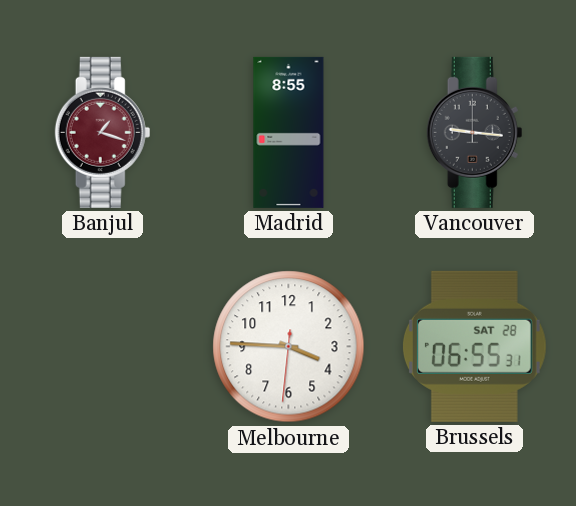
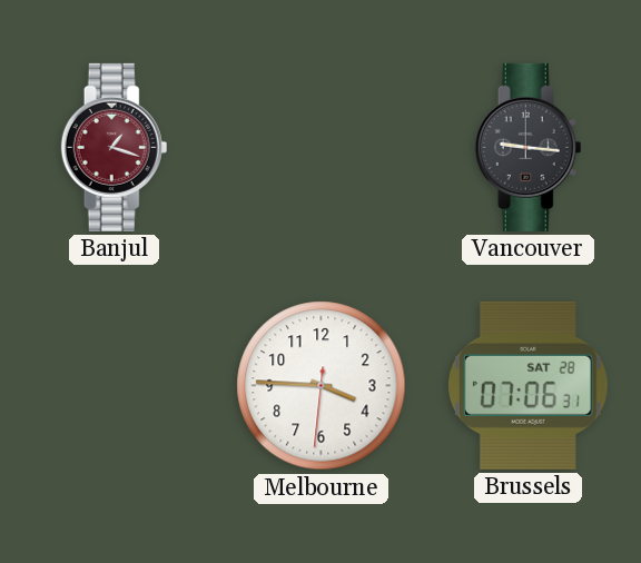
Madrid: 8:55 -> none (289, 132)
Brussels: 06:55 -> 07:06 (527, 385)
